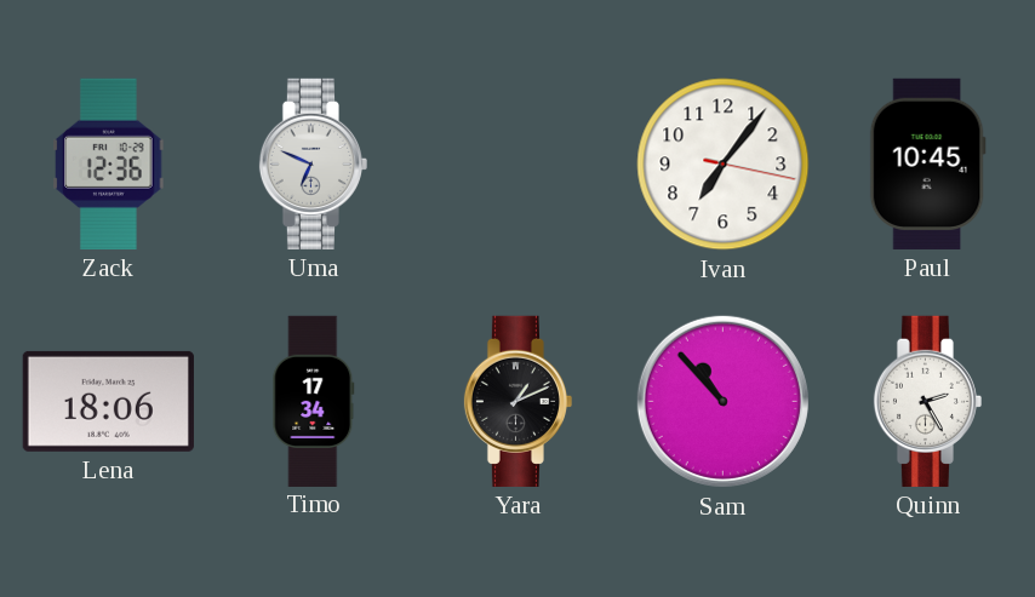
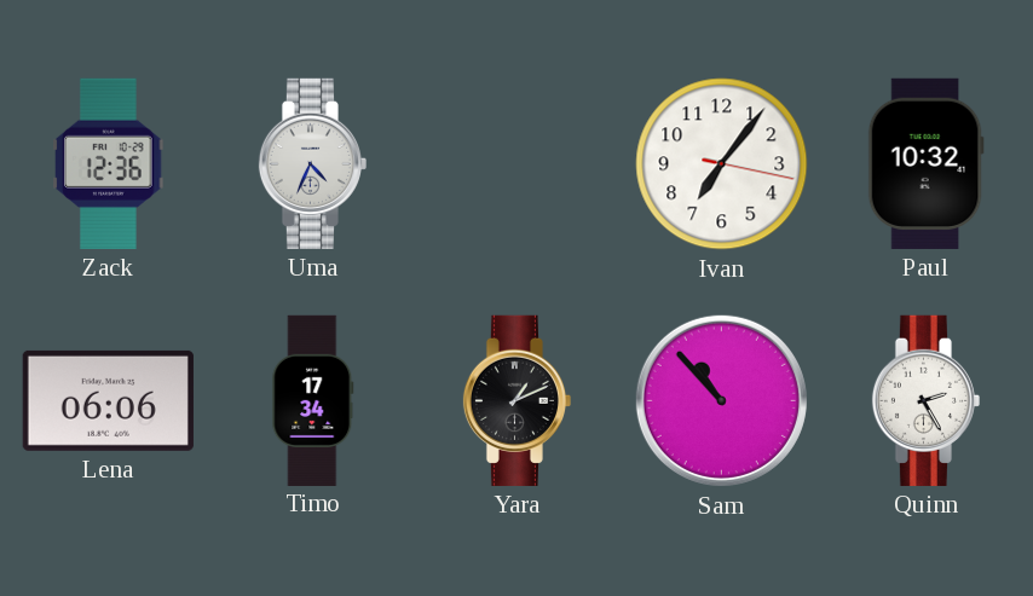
Uma: 6:49 -> 4:34 (312, 163)
Paul: 10:45 -> 10:32 (925, 163)
Lena: 18:06 -> 06:06 (108, 400)
